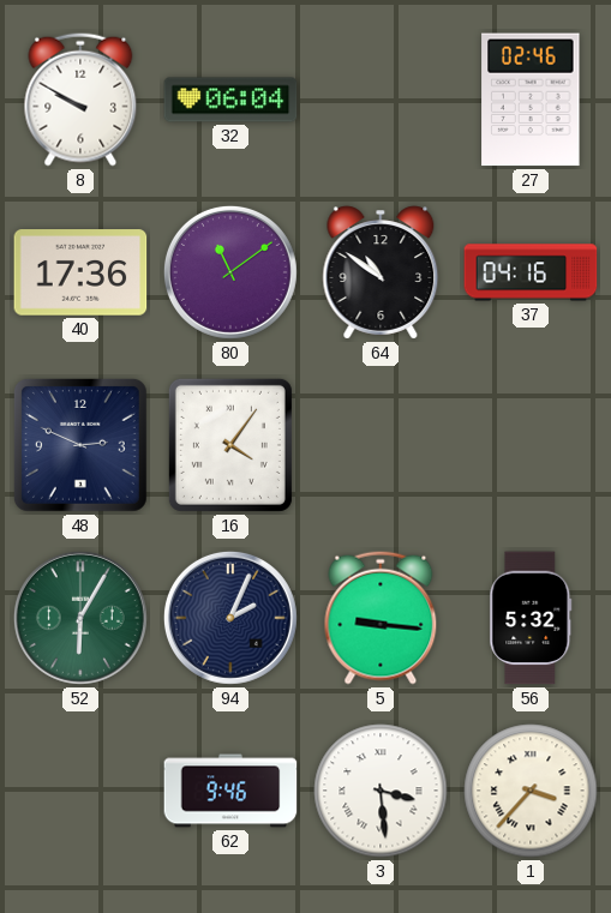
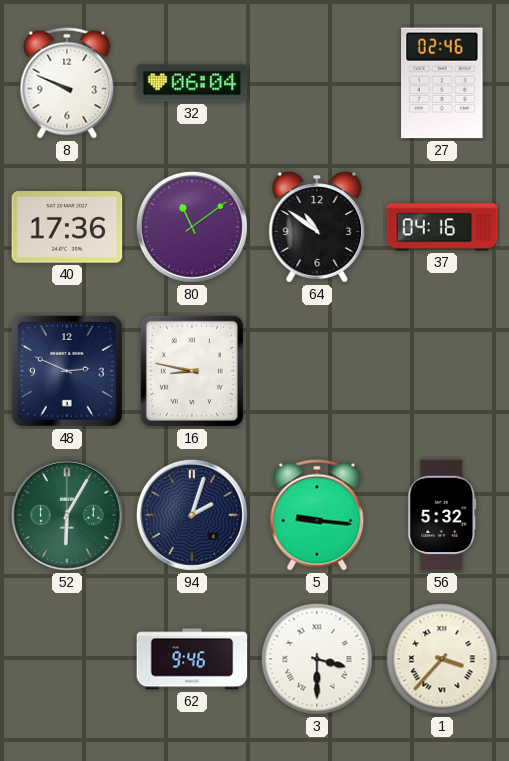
8: 9:50 -> 9:49 (67, 83)
16: 4:06 -> 8:47 (192, 371)
94: 2:04 -> 2:03 (192, 515)
3: 3:29 -> 3:30 (317, 659)
